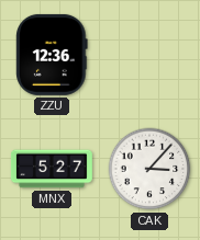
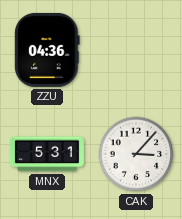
ZZU: 12:36 -> 04:36 (47, 50)
MNX: 5:27 -> 5:31 (47, 154)
